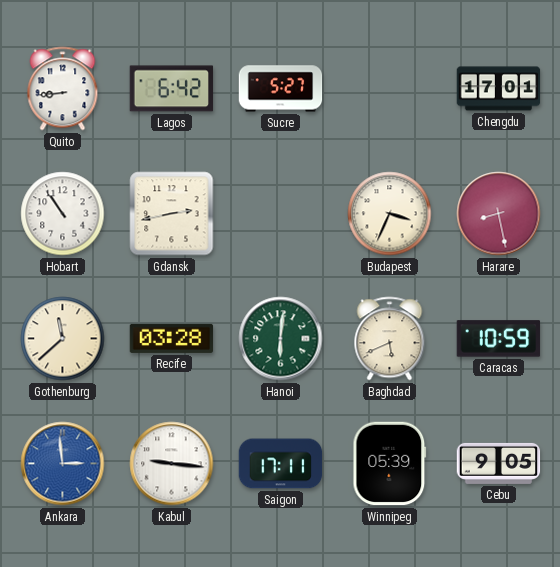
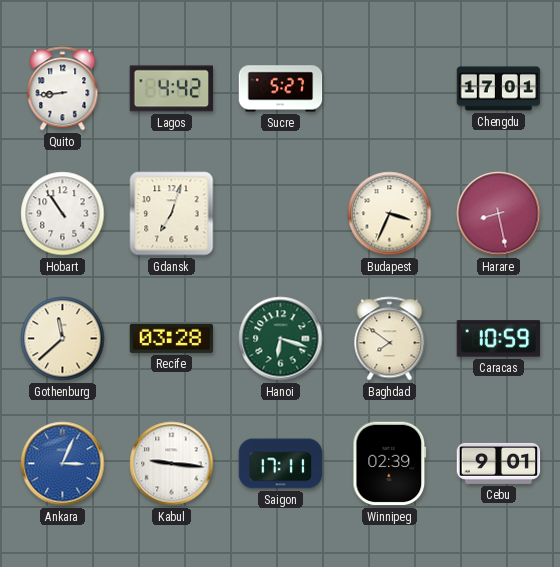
Lagos: 6:42 -> 4:42 (172, 89)
Gdansk: 2:43 -> 7:03 (172, 214)
Hanoi: 6:01 -> 6:18 (281, 339)
Baghdad: 5:41 -> 7:51 (390, 339)
Ankara: 2:59 -> 3:04 (63, 464)
Winnipeg: 05:39 -> 02:39 (390, 464)
Cebu: 9:05 -> 9:01 (499, 463)
